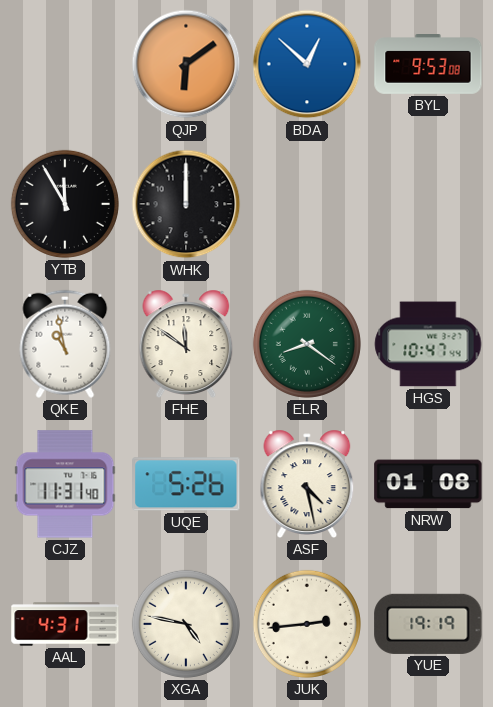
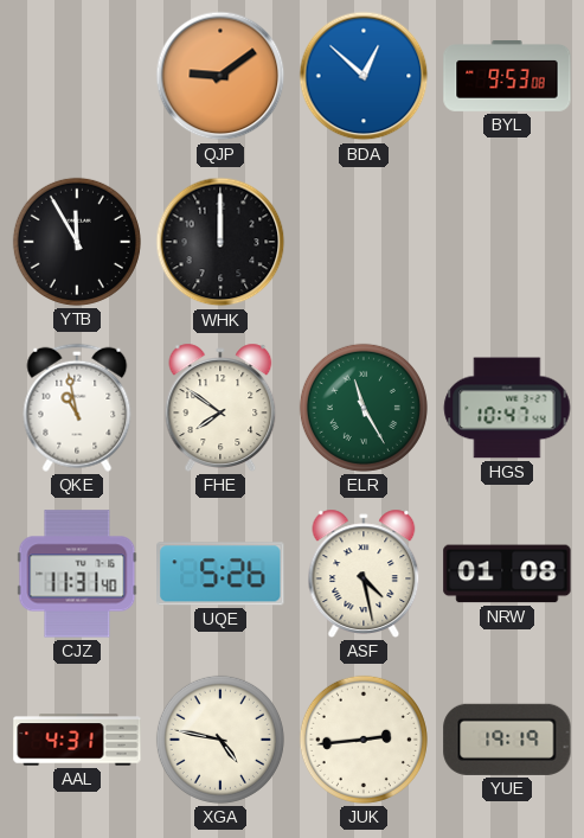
QJP: 6:09 -> 9:09 (220, 76)
FHE: 11:51 -> 7:51 (220, 408)
ELR: 8:21 -> 11:25 (364, 408)
